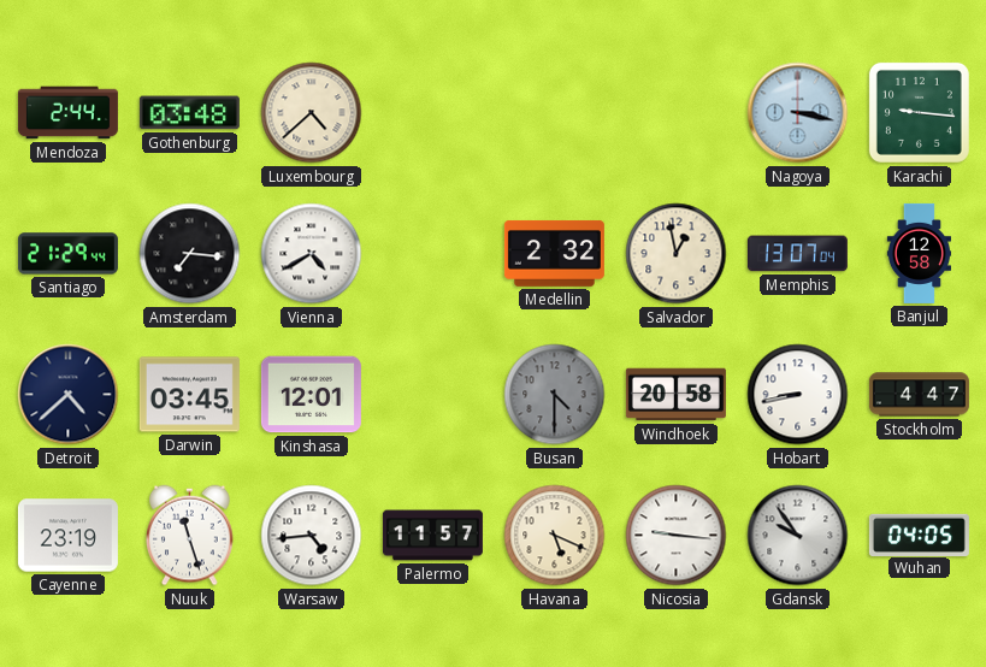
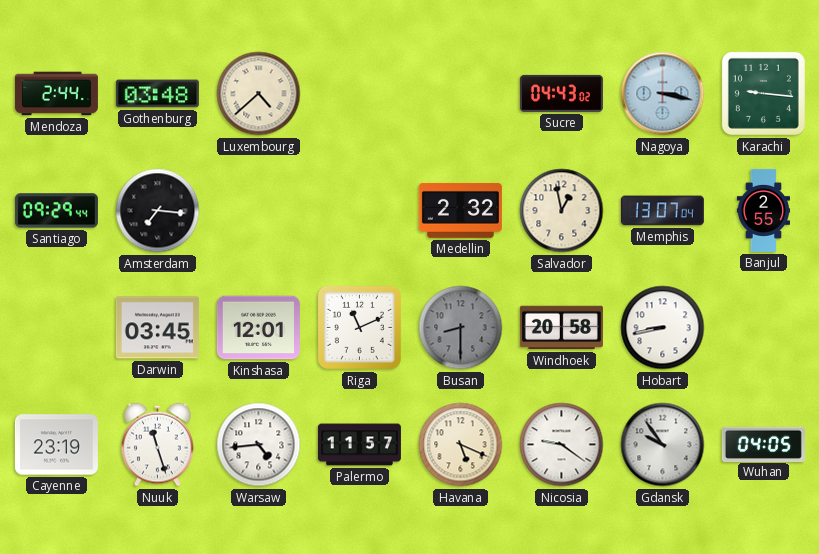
Sucre: none -> 04:43 (561, 93)
Santiago: 21:29 -> 09:29 (56, 211)
Vienna: 4:40 -> none (312, 254)
Banjul: 12:58 -> 2:55 (763, 210)
Detroit: 4:38 -> none (69, 395)
Riga: none -> 11:11 (359, 327)
Busan: 4:30 -> 8:30 (461, 328)
Stockholm: 4:47 -> none (919, 395)
Nicosia: 9:16 -> 9:21 (562, 445)
